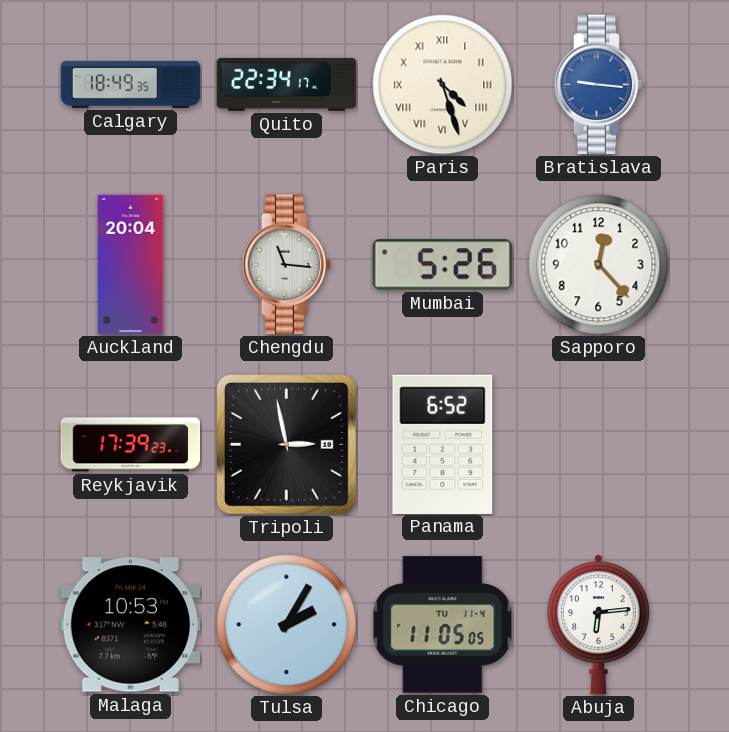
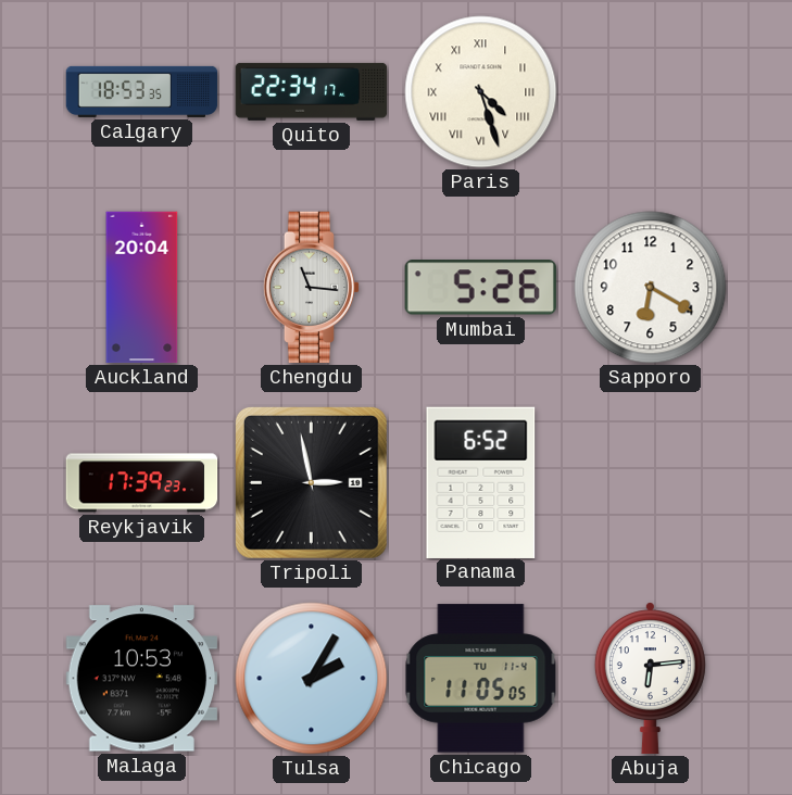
Calgary: 18:49 -> 18:53 (142, 91)
Bratislava: 9:16 -> none (599, 85)
Sapporo: 12:23 -> 6:20 (651, 288)
